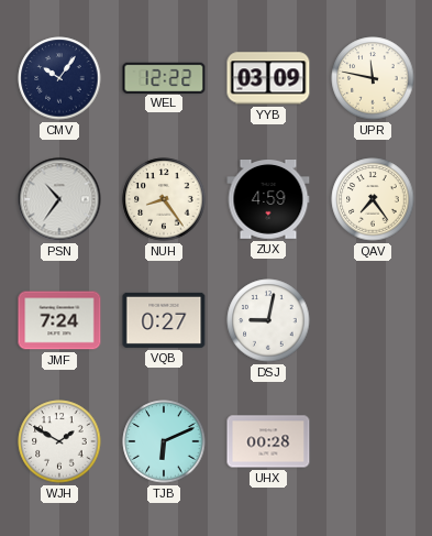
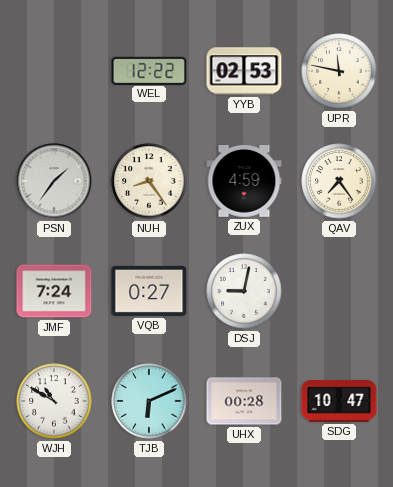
CMV: 10:06 -> none (59, 78)
YYB: 03:09 -> 02:53 (244, 71)
PSN: 10:36 -> 1:36 (54, 181)
WJH: 1:50 -> 10:50 (54, 401)
SDG: none -> 10:47 (339, 401)
